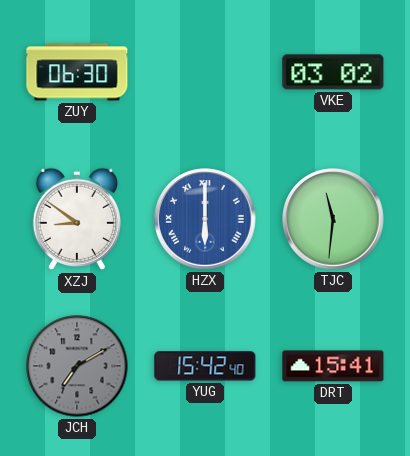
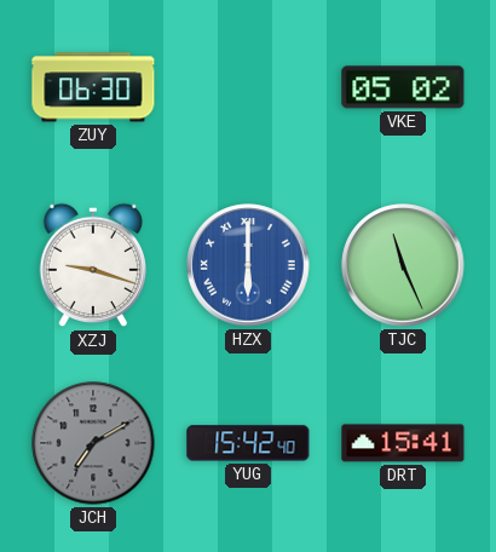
VKE: 03:02 -> 05:02 (403, 87)
XZJ: 8:51 -> 9:18 (92, 265)
TJC: 11:31 -> 11:26 (403, 265)
